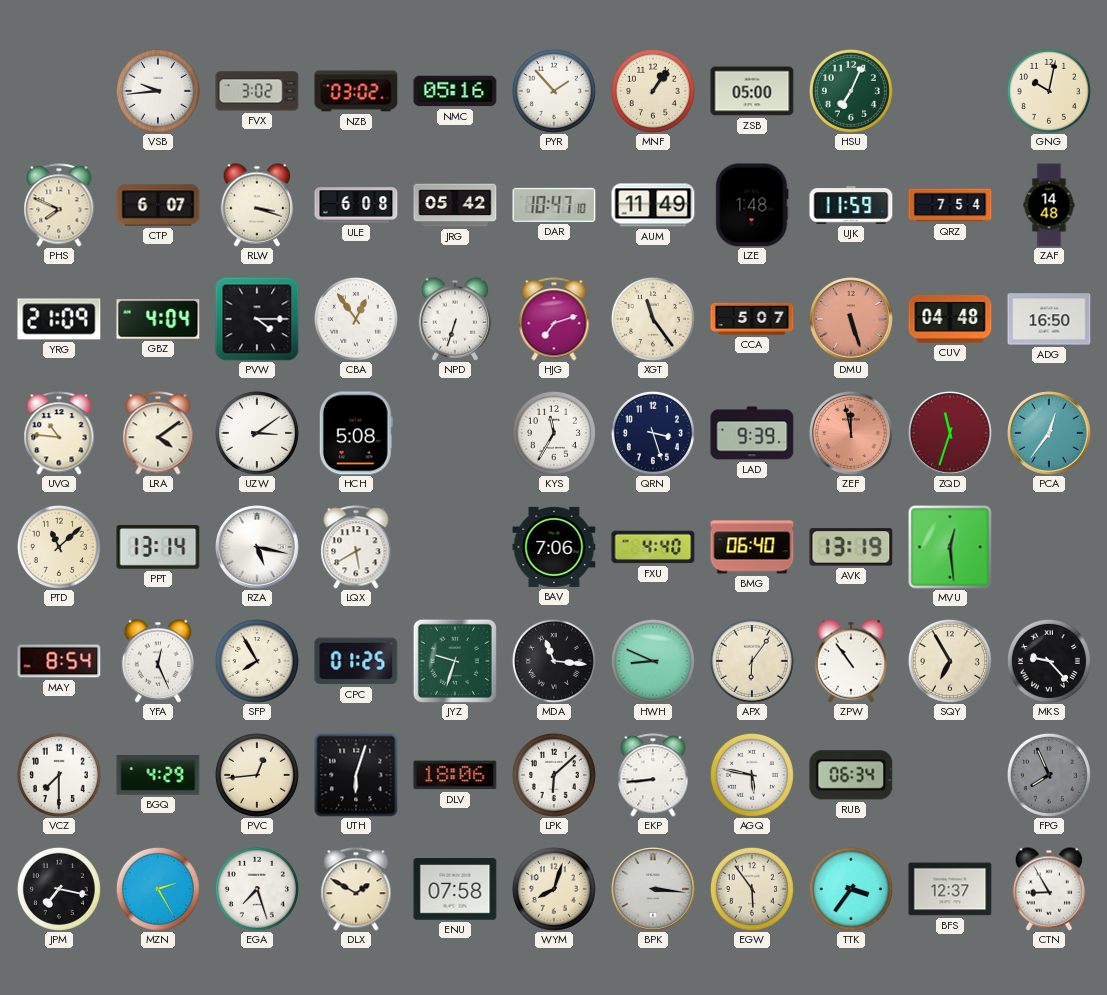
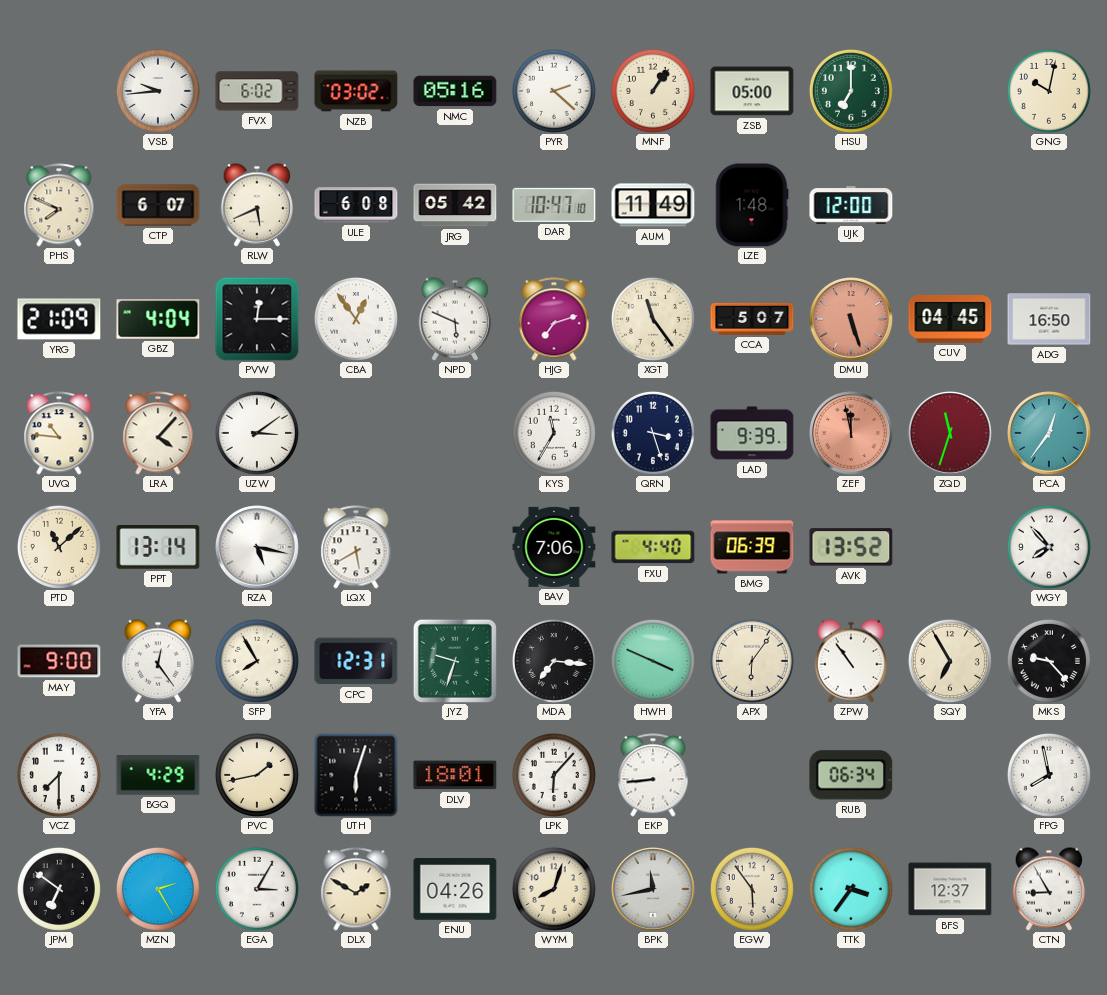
FVX: 3:02 -> 6:02 (257, 91)
PYR: 1:53 -> 2:22 (554, 91)
HSU: 7:04 -> 7:00 (851, 91)
RLW: 3:18 -> 5:41 (257, 205)
UJK: 11:59 -> 12:00 (851, 205)
QRZ: 7:54 -> none (950, 205)
ZAF: 14:48 -> none (1049, 205)
PVW: 4:15 -> 12:15 (257, 319)
NPD: 6:33 -> 5:49 (455, 319)
CUV: 04:48 -> 04:45 (950, 319)
LRA: 4:09 -> 4:07 (158, 433)
HCH: 5:08 -> none (356, 433)
BMG: 06:40 -> 06:39 (752, 547)
AVK: 13:19 -> 13:52 (851, 547)
MVU: 12:29 -> none (950, 547)
WGY: none -> 7:53 (1049, 547)
MAY: 8:54 -> 9:00 (59, 661)
YFA: 12:26 -> 12:24 (158, 661)
CPC: 01:25 -> 12:31 (356, 661)
MDA: 11:16 -> 7:16 (554, 661)
HWH: 8:49 -> 3:49 (653, 661)
PVC: 12:44 -> 1:43 (257, 775)
DLV: 18:06 -> 18:01 (455, 775)
LPK: 6:08 -> 6:07 (554, 775)
AGQ: 5:47 -> none (752, 775)
FPG: 7:56 -> 7:58 (1049, 775)
FPG dial: grey -> white (1049, 775)
JPM: 7:17 -> 6:51 (59, 889)
EGA: 7:27 -> 3:05 (257, 889)
ENU: 07:58 -> 04:26 (455, 889)
BPK: 3:16 -> 11:43 (654, 890)
